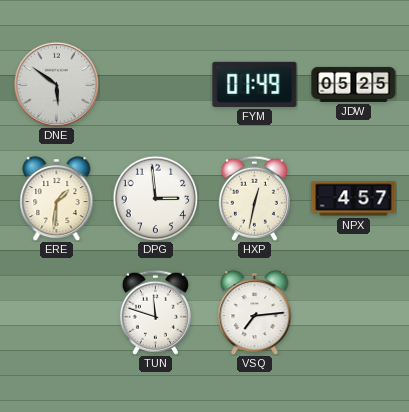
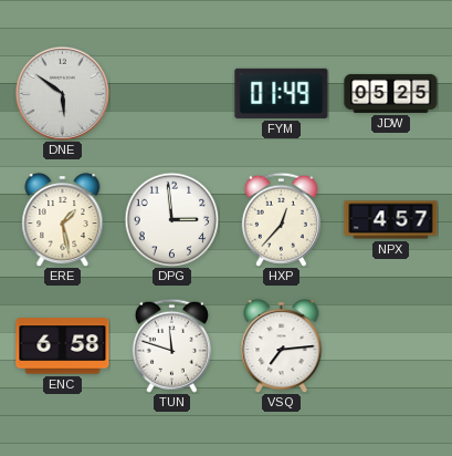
ERE: 1:31 -> 1:28 (63, 220)
HXP: 12:32 -> 12:37 (281, 219)
ENC: none -> 6:58 (63, 346)
